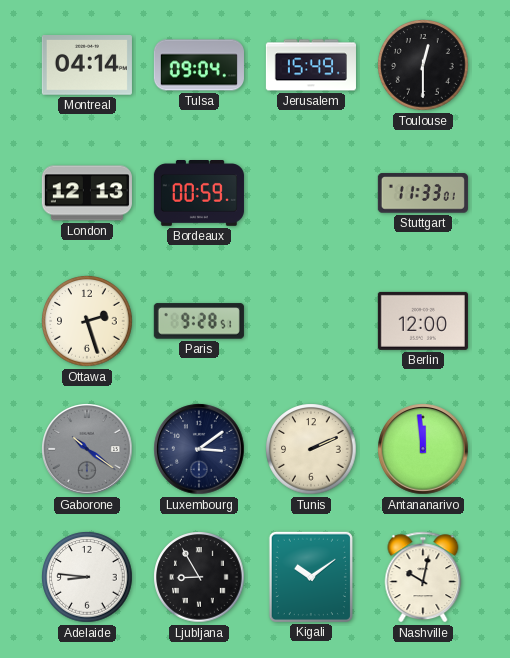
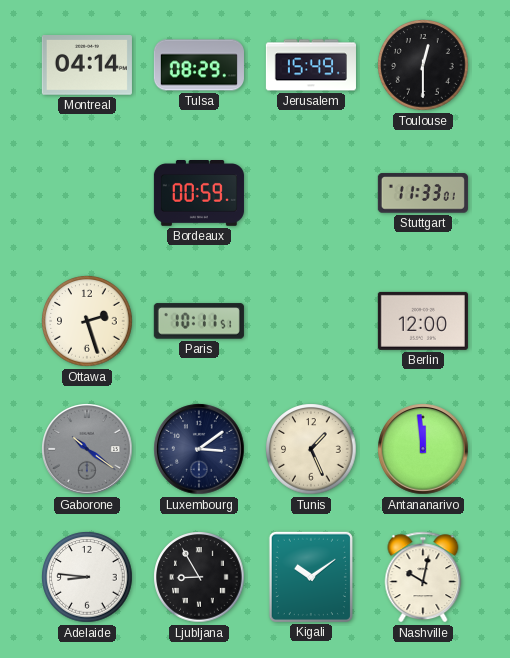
Tulsa: 09:04 -> 08:29 (199, 65)
London: 12:13 -> none (87, 193)
Paris: 9:28 -> 10:11 (199, 321)
Tunis: 2:11 -> 1:26 (311, 449)
